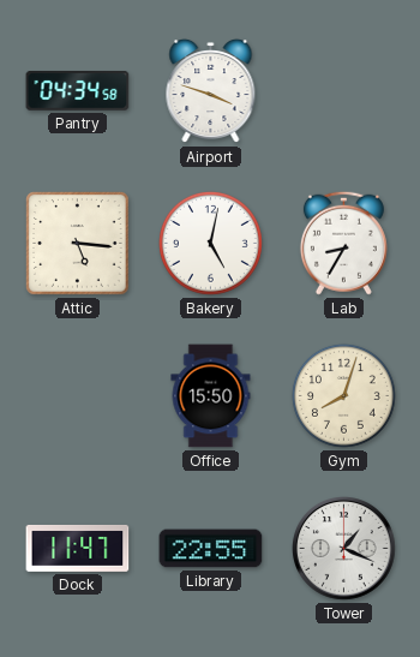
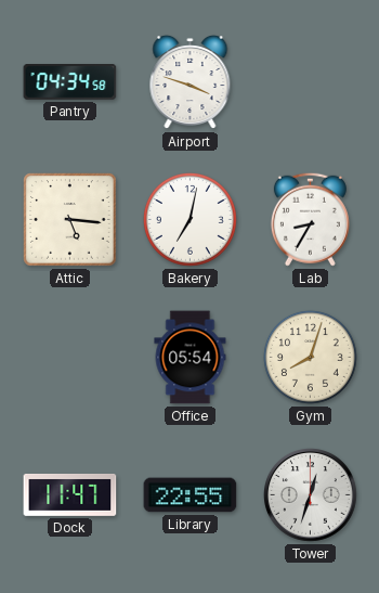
Bakery: 5:02 -> 7:02 (190, 219)
Office: 15:50 -> 05:54 (191, 358)
Tower: 1:19 -> 12:33 (311, 495)
